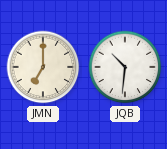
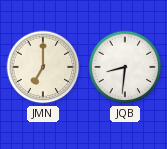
JQB: 10:31 -> 8:31 (125, 67)
